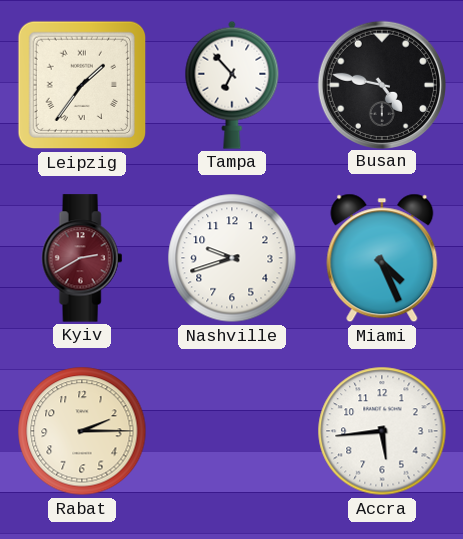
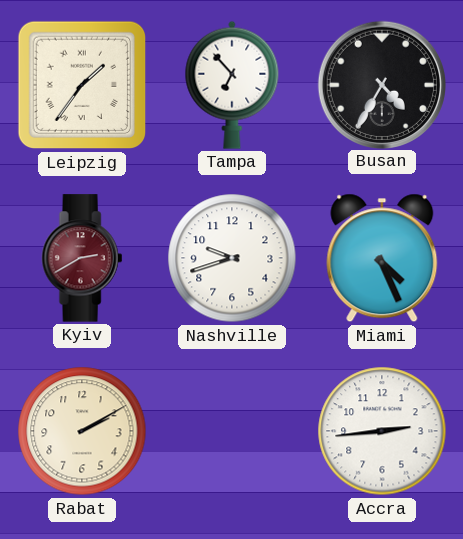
Busan: 4:47 -> 4:35 (381, 84)
Rabat: 2:15 -> 2:10 (82, 431)
Accra: 5:44 -> 2:44 (382, 431)
